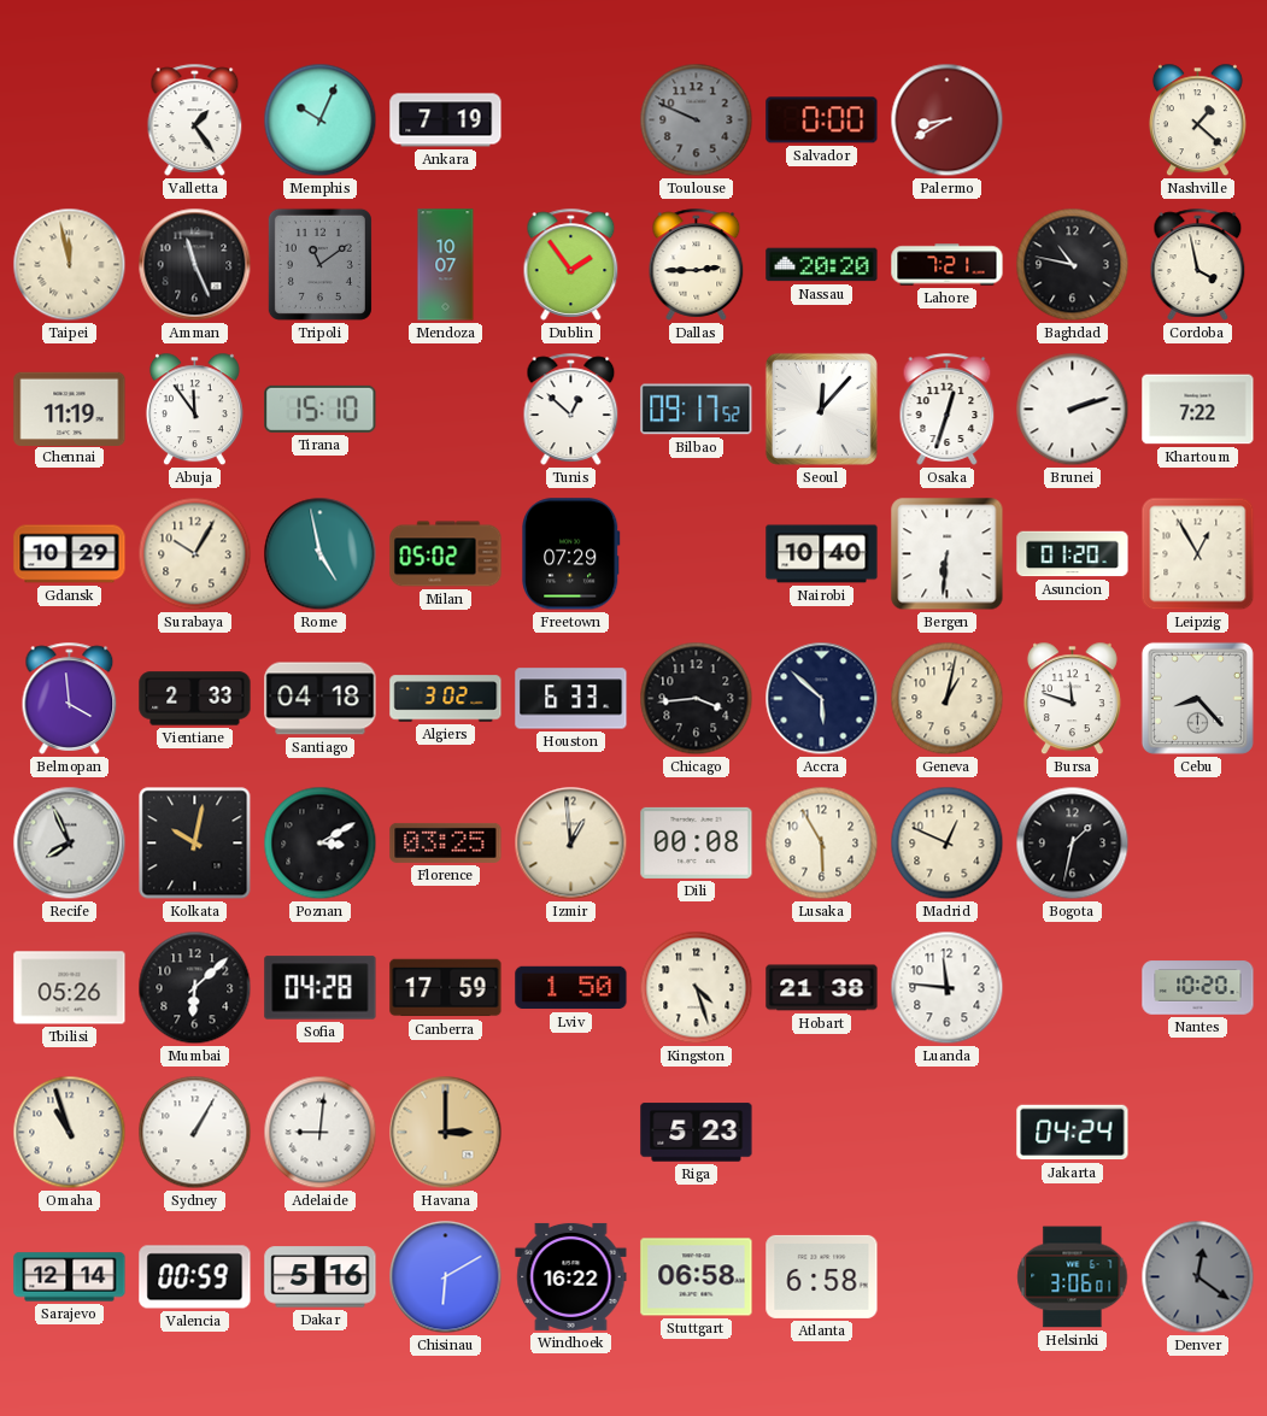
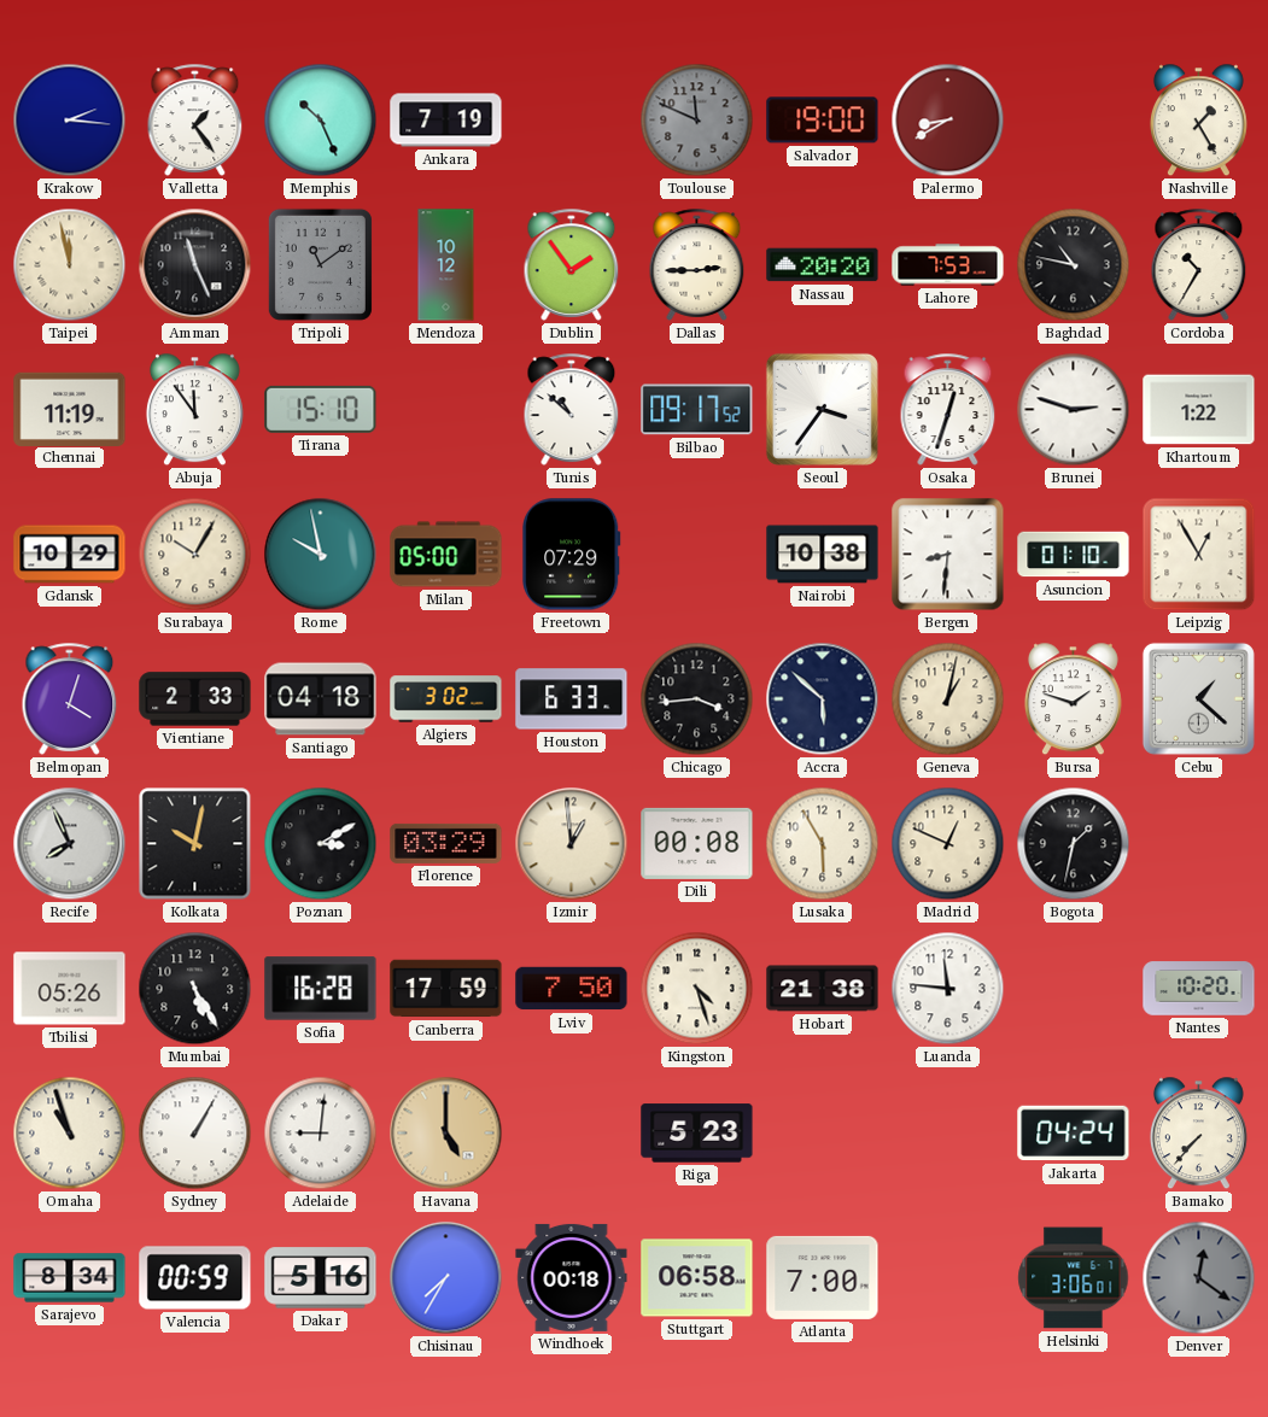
Krakow: none -> 2:16 (70, 121)
Memphis: 10:04 -> 10:26 (321, 121)
Toulouse: 9:49 -> 11:49 (697, 121)
Salvador: 0:00 -> 19:00 (823, 121)
Nashville: 1:22 -> 1:25 (1198, 121)
Mendoza: 10:07 -> 10:12 (446, 265)
Lahore: 7:21 -> 7:53 (948, 265)
Cordoba: 3:58 -> 10:35 (1199, 264)
Tunis: 12:52 -> 10:52 (572, 409)
Seoul: 12:07 -> 3:36 (822, 409)
Brunei: 2:12 -> 2:48 (1074, 410)
Khartoum: 7:22 -> 1:22 (1199, 410)
Rome: 4:58 -> 9:58 (321, 555)
Milan: 05:02 -> 05:00 (446, 555)
Nairobi: 10:40 -> 10:38 (823, 555)
Bergen: 6:31 -> 8:31 (948, 555)
Asuncion: 01:20 -> 01:10 (1074, 555)
Belmopan: 3:59 -> 4:03 (70, 698)
Bursa: 11:48 -> 1:48 (1073, 699)
Cebu: 8:23 -> 1:22 (1198, 698)
Florence: 03:25 -> 03:29 (446, 843)
Mumbai: 6:08 -> 5:25 (195, 989)
Sofia: 04:28 -> 16:28 (321, 989)
Lviv: 1:50 -> 7:50 (572, 989)
Havana: 3:00 -> 5:00 (446, 1134)
Bamako: none -> 7:37 (1198, 1134)
Sarajevo: 12:14 -> 8:34 (70, 1278)
Chisinau: 6:10 -> 7:35 (446, 1278)
Windhoek: 16:22 -> 00:18 (572, 1277)
Atlanta: 6:58 -> 7:00 (823, 1277)
